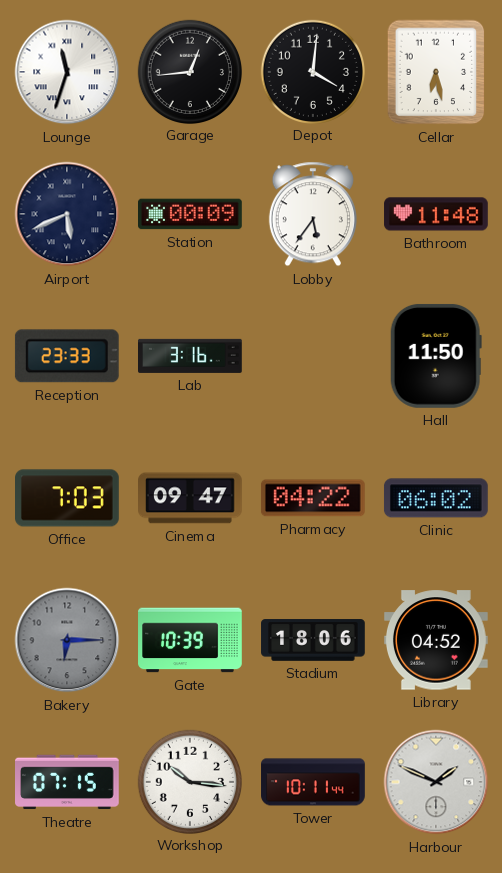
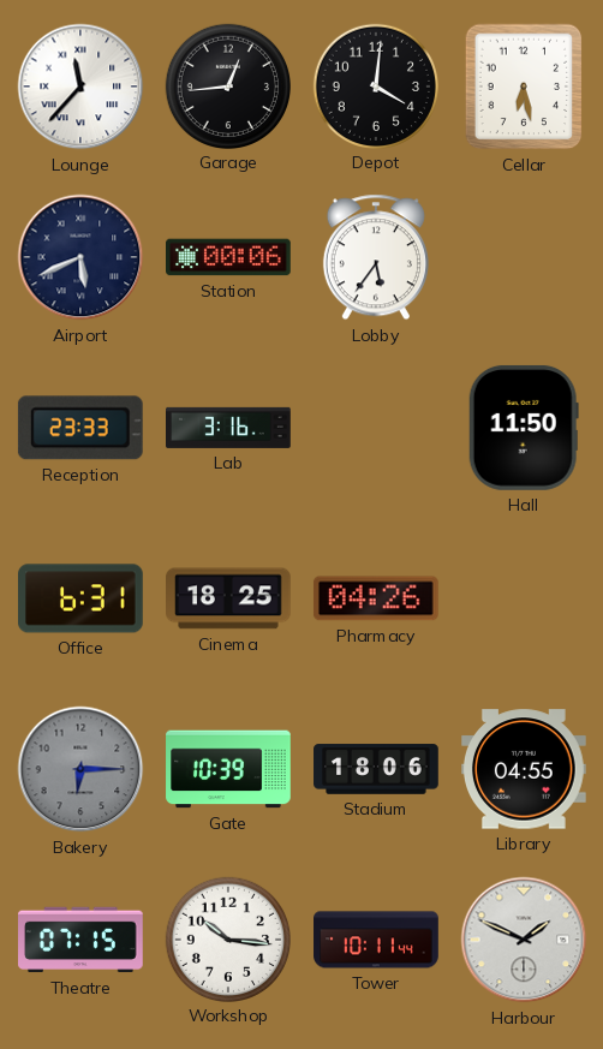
Lounge: 11:33 -> 11:37 (80, 87)
Station: 00:09 -> 00:06 (229, 257)
Bathroom: 11:48 -> none (436, 214)
Office: 7:03 -> 6:31 (82, 598)
Cinema: 09:47 -> 18:25 (228, 598)
Pharmacy: 04:22 -> 04:26 (376, 598)
Clinic: 06:02 -> none (436, 498)
Library: 04:52 -> 04:55 (525, 769)
